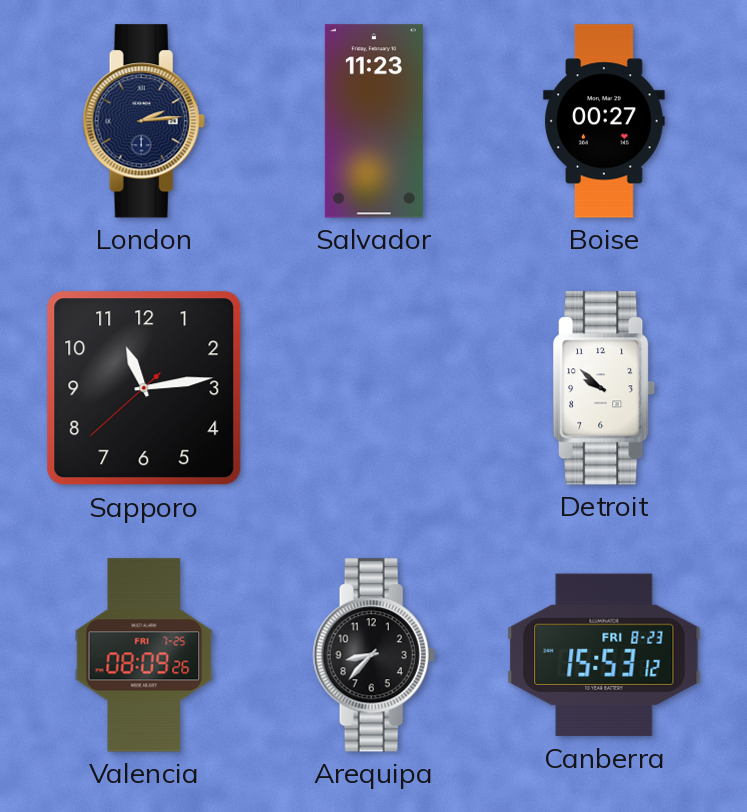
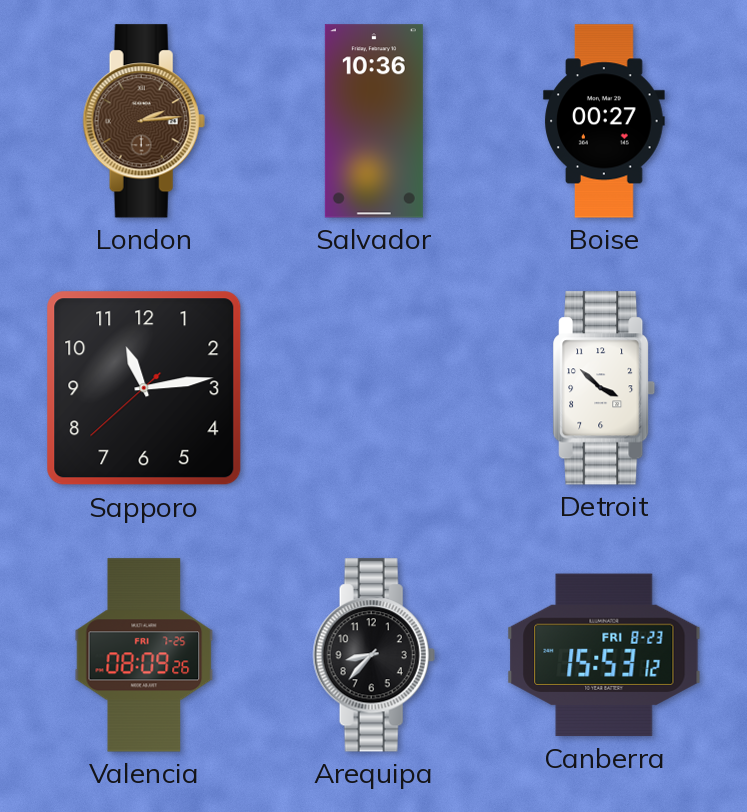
London dial: navy -> brown (144, 121)
Salvador: 11:23 -> 10:36 (374, 121)
Detroit: 9:52 -> 3:52 (605, 388)
